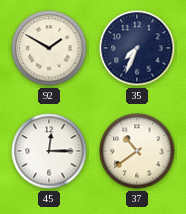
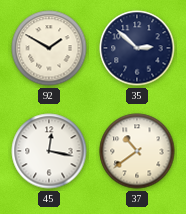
35: 7:34 -> 2:52 (137, 48)
45: 12:15 -> 12:17 (49, 151)
